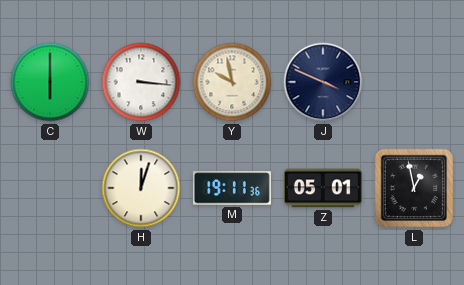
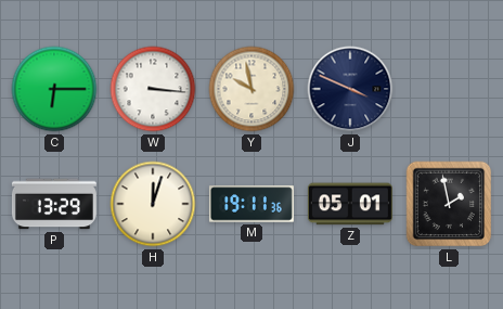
C: 6:00 -> 6:15 (54, 89)
P: none -> 13:29 (54, 204)
L: 12:58 -> 1:58 (449, 204)
